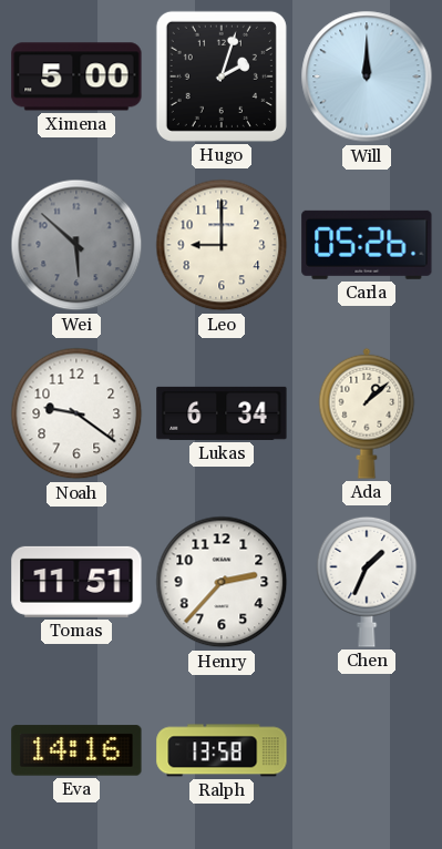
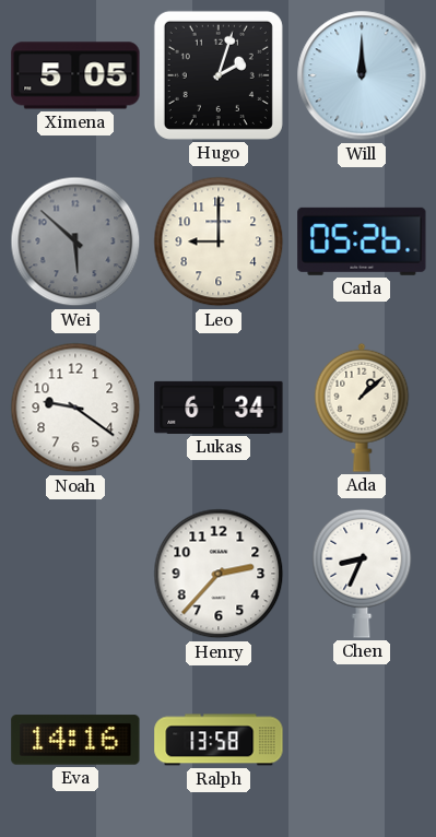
Ximena: 5:00 -> 5:05 (75, 75)
Tomas: 11:51 -> none (76, 582)
Chen: 1:34 -> 8:34 (362, 574)
